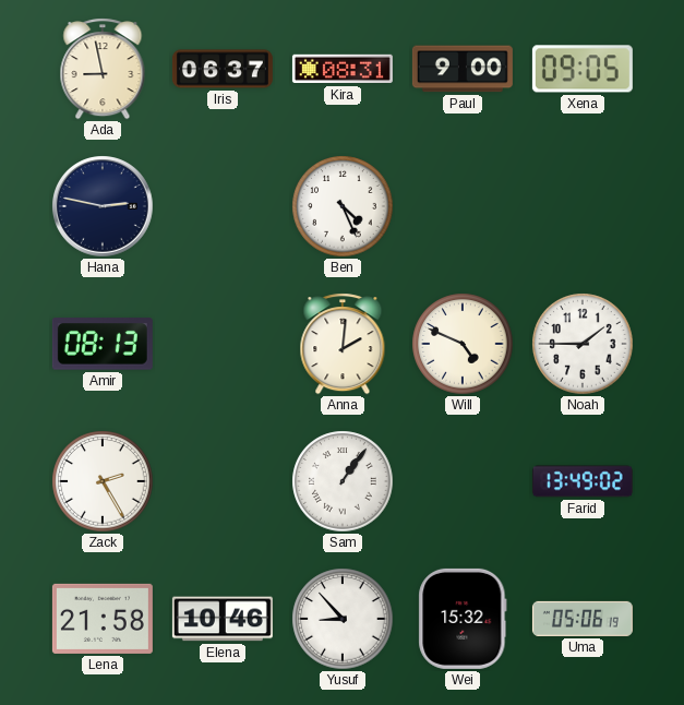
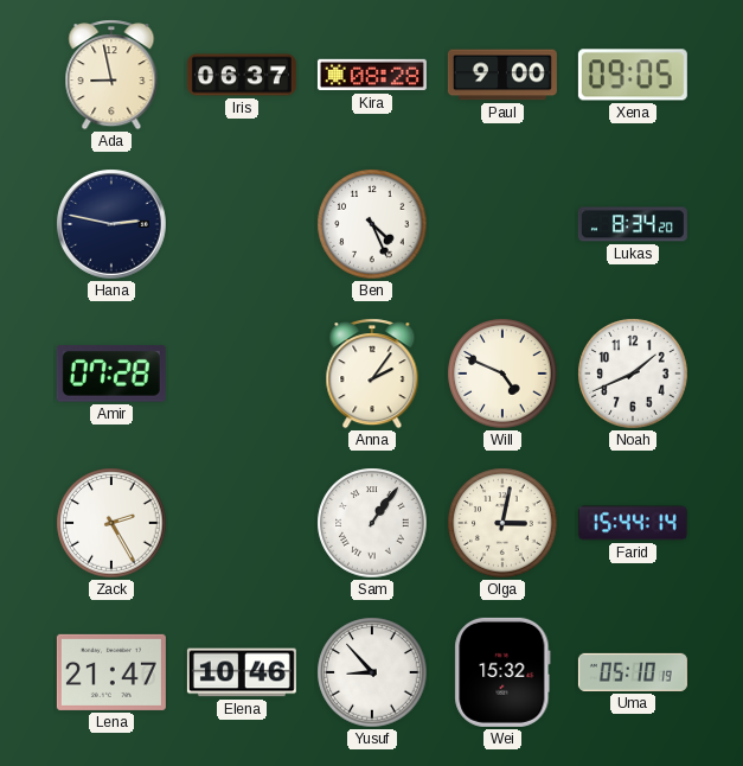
Kira: 08:31 -> 08:28 (372, 75)
Lukas: none -> 8:34 (633, 224)
Amir: 08:13 -> 07:28 (111, 374)
Anna: 2:01 -> 2:06 (372, 374)
Noah: 1:45 -> 1:41 (633, 374)
Olga: none -> 3:02 (502, 523)
Farid: 13:49 -> 15:44 (633, 523)
Lena: 21:58 -> 21:47 (111, 672)
Uma: 05:06 -> 05:10 (633, 672)
